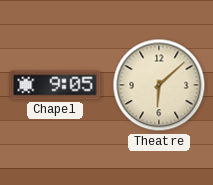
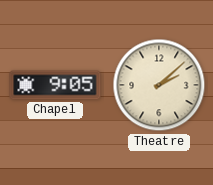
Theatre: 6:08 -> 2:08 (159, 85)
